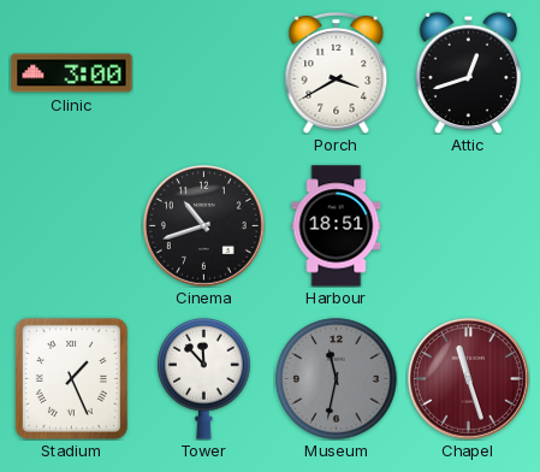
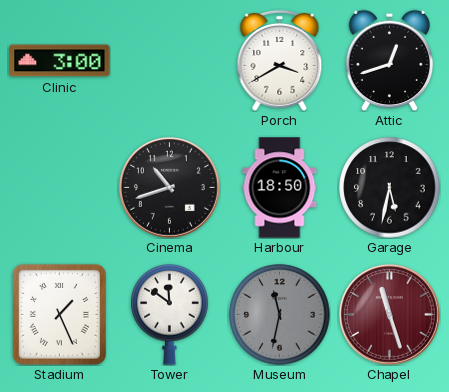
Harbour: 18:51 -> 18:50 (280, 188)
Garage: none -> 5:32 (390, 188)
Tower: 11:53 -> 11:51 (170, 314)
